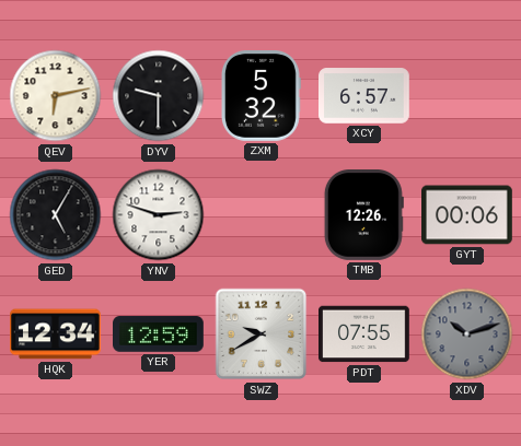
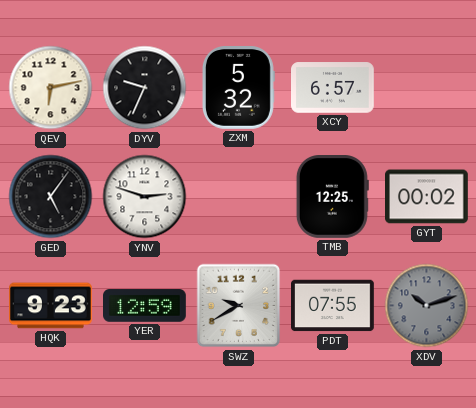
DYV: 9:30 -> 9:34 (145, 88)
GED: 5:05 -> 5:06 (51, 197)
TMB: 12:26 -> 12:25 (332, 197)
GYT: 00:06 -> 00:02 (427, 197)
HQK: 12:34 -> 9:23 (51, 306)
